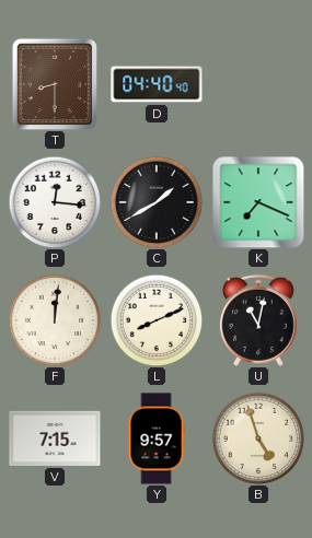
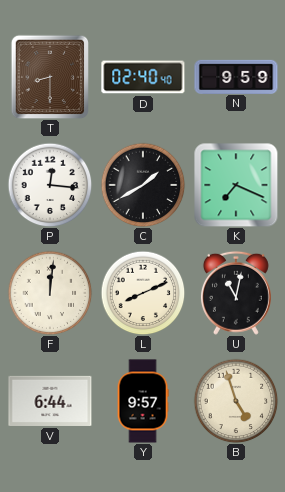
D: 04:40 -> 02:40 (143, 77)
N: none -> 9:59 (236, 76)
V: 7:15 -> 6:44 (50, 401)
